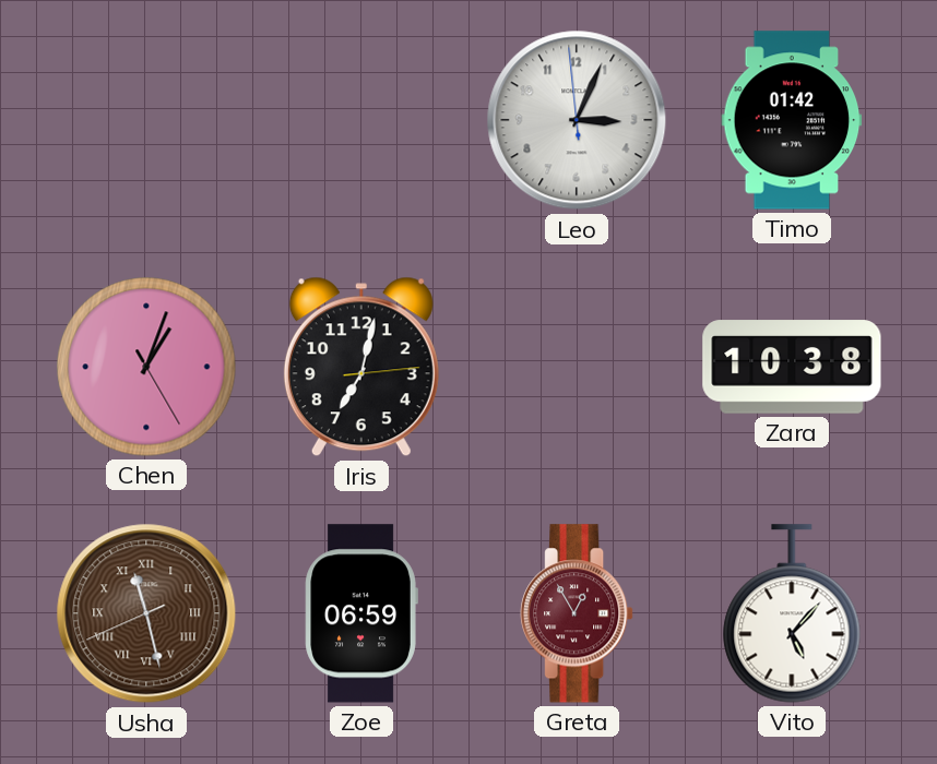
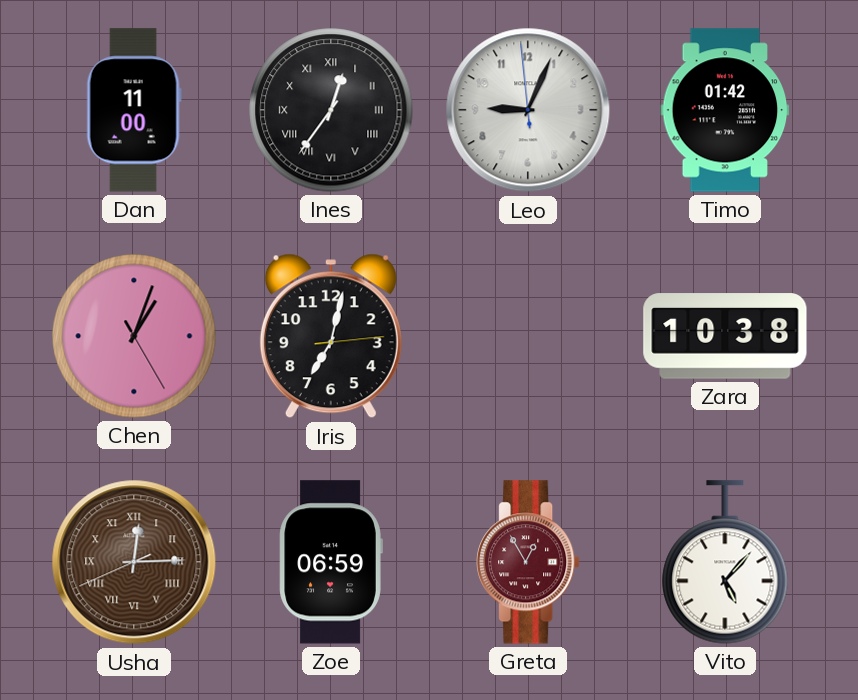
Dan: none -> 11:00 (134, 110)
Ines: none -> 12:36 (331, 110)
Leo: 3:03 -> 9:03 (528, 110)
Usha: 11:27 -> 12:14 (134, 562)
